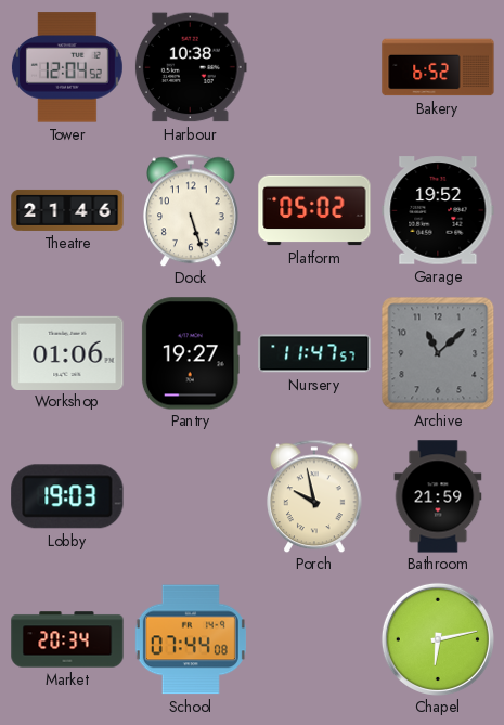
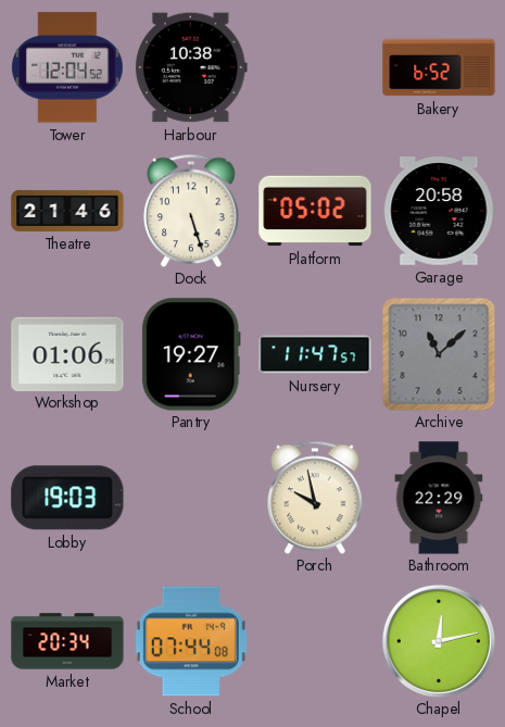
Garage: 19:52 -> 20:58 (439, 211)
Bathroom: 21:59 -> 22:29 (439, 498)
Chapel: 6:13 -> 12:13 (439, 641)
